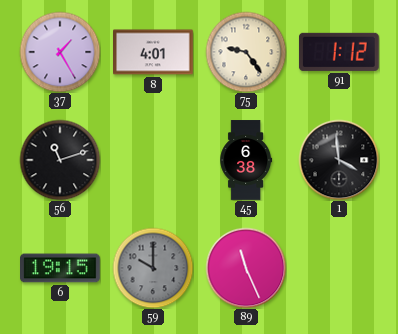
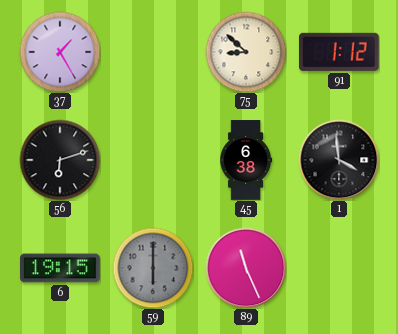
8: 4:01 -> none (154, 52)
75: 9:24 -> 8:52 (246, 52)
56: 11:12 -> 6:12 (60, 160)
59: 10:00 -> 6:00 (153, 268)
